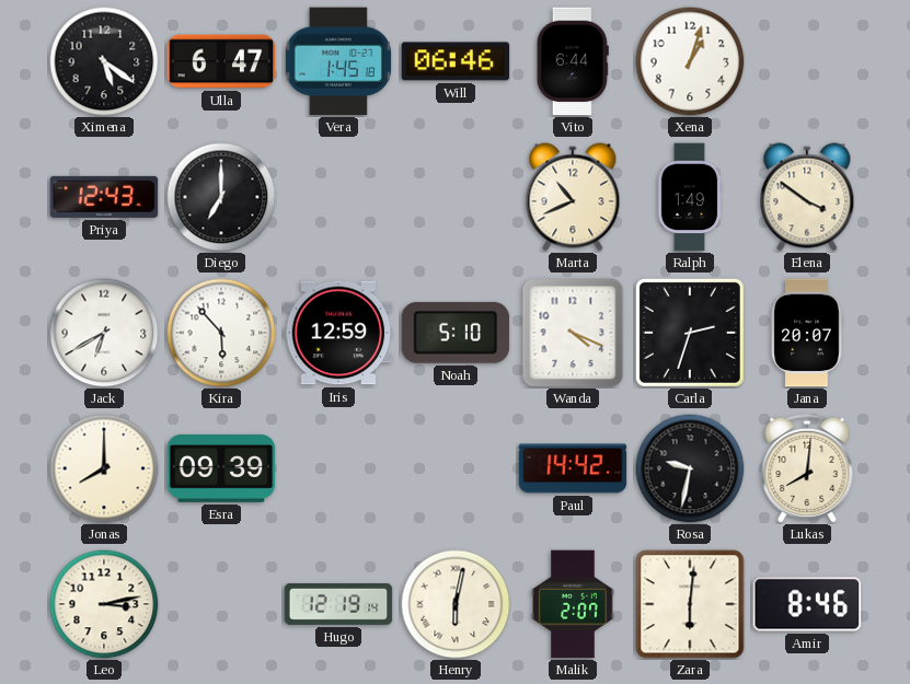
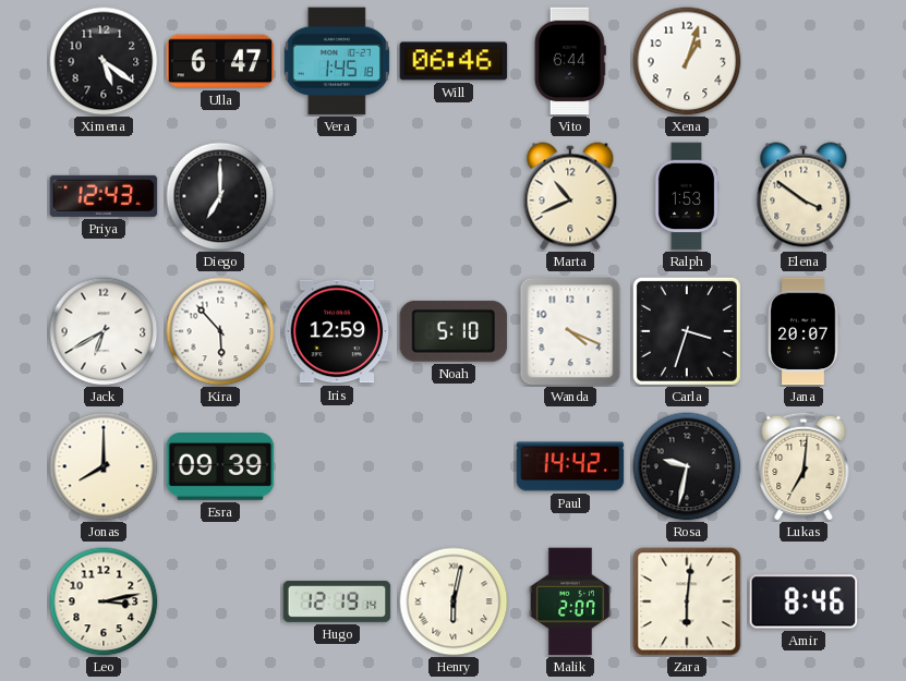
Ralph: 1:49 -> 1:53 (687, 196)
Carla: 2:33 -> 3:33 (687, 331)
Lukas: 8:01 -> 7:01 (804, 466)
